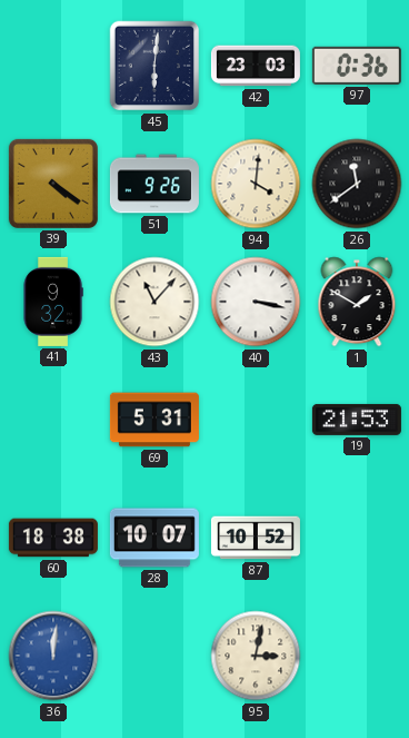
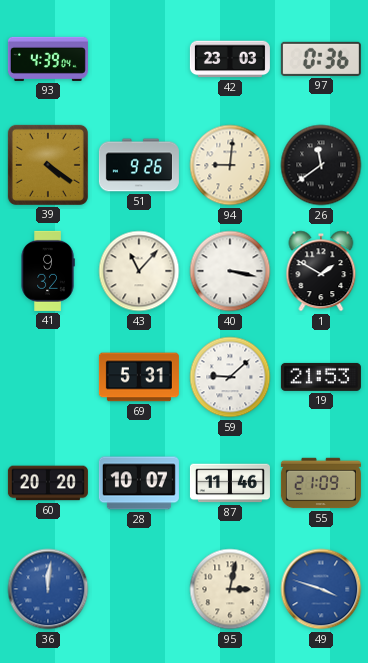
93: none -> 4:39 (48, 59)
45: 6:01 -> none (154, 66)
94: 4:01 -> 9:01 (230, 165)
59: none -> 9:08 (230, 377)
60: 18:38 -> 20:20 (48, 483)
87: 10:52 -> 11:46 (230, 483)
55: none -> 21:09 (321, 483)
49: none -> 3:48 (321, 589)
